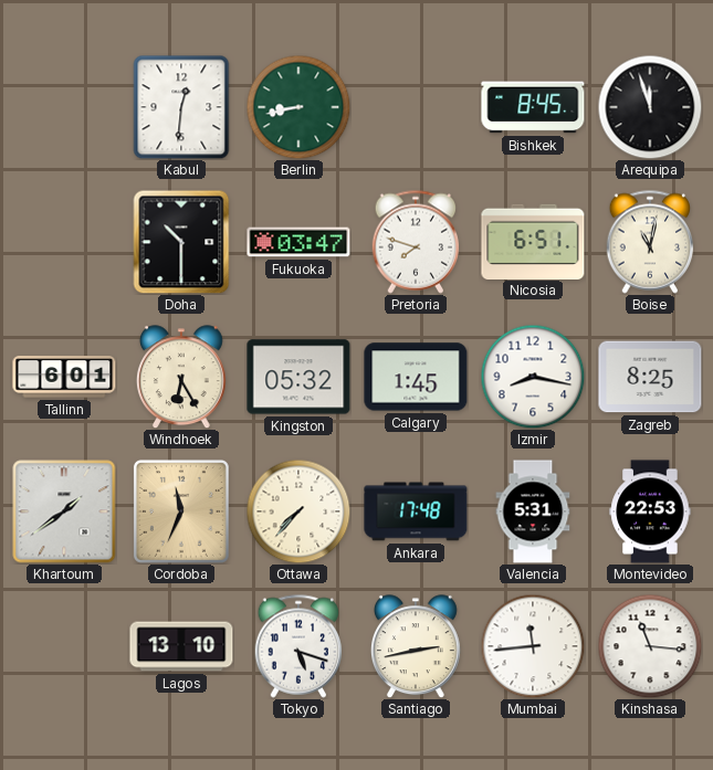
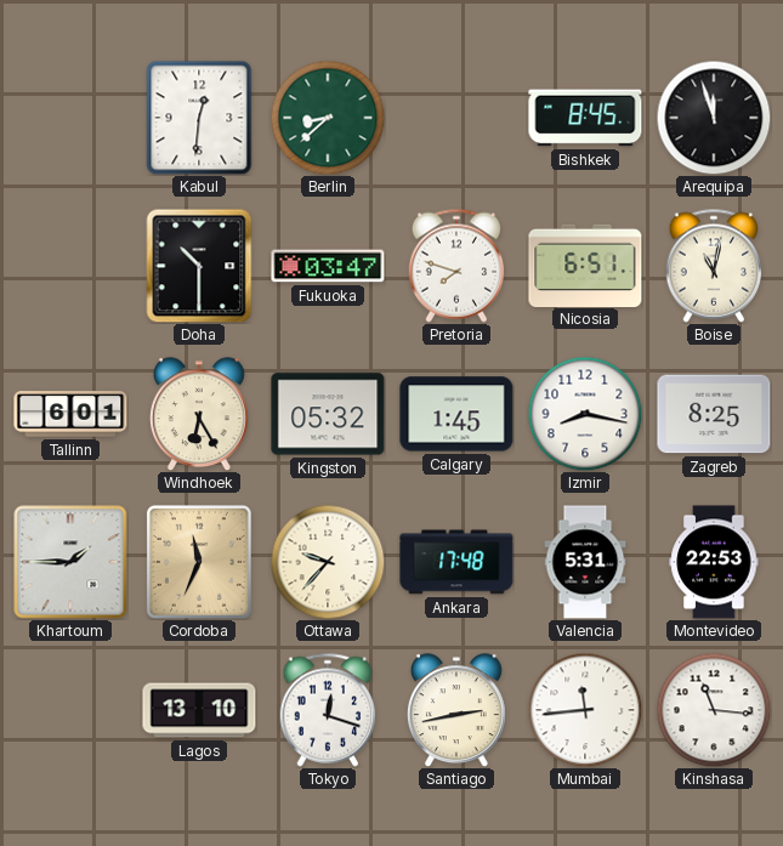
Berlin: 8:43 -> 8:38 (328, 118)
Khartoum: 1:39 -> 1:45 (70, 562)
Ottawa: 7:37 -> 9:37 (328, 562)
Tokyo: 5:18 -> 12:18 (328, 710)
